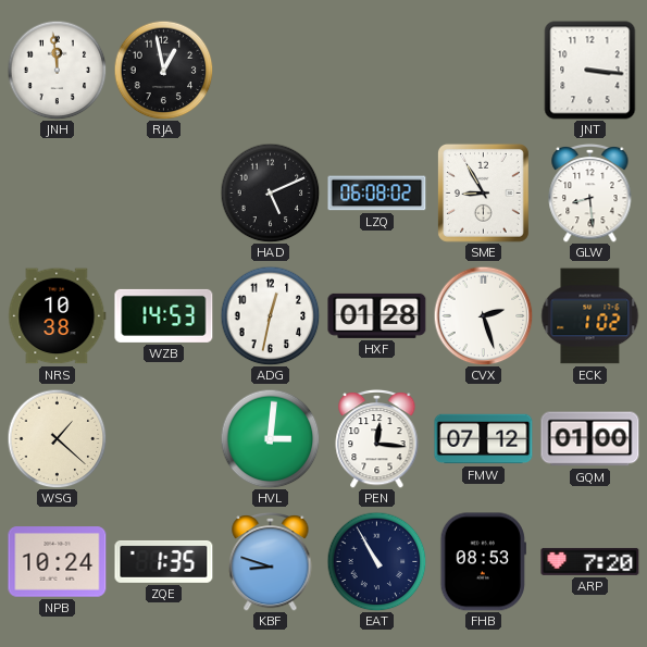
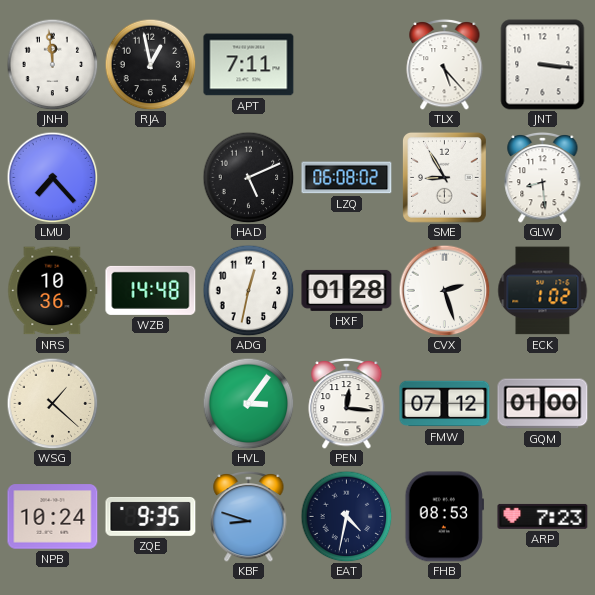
APT: none -> 7:11 (249, 65)
TLX: none -> 5:23 (445, 64)
LMU: none -> 7:23 (52, 177)
NRS: 10:38 -> 10:36 (53, 291)
WZB: 14:53 -> 14:48 (151, 290)
HVL: 3:01 -> 3:06 (248, 403)
ZQE: 1:35 -> 9:35 (151, 516)
EAT: 10:55 -> 4:32 (346, 516)
ARP: 7:20 -> 7:23 (543, 516)
